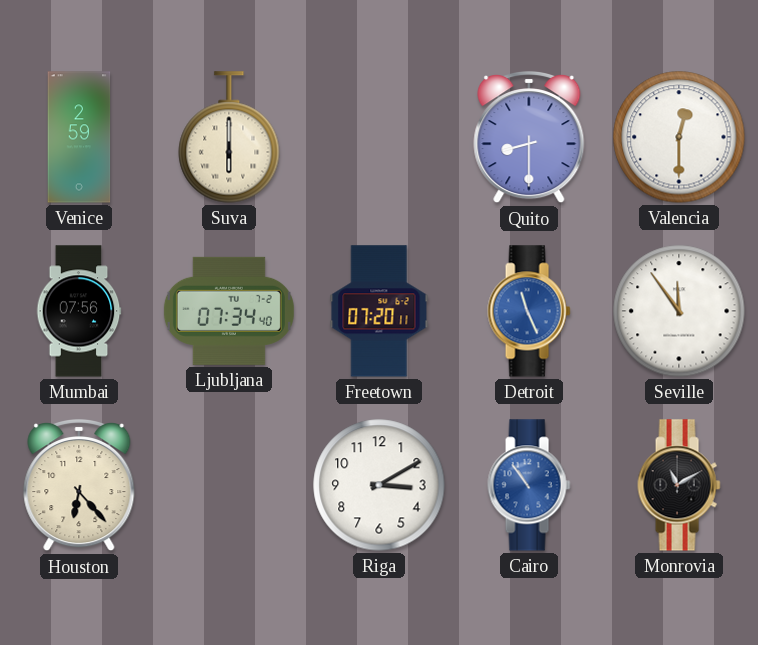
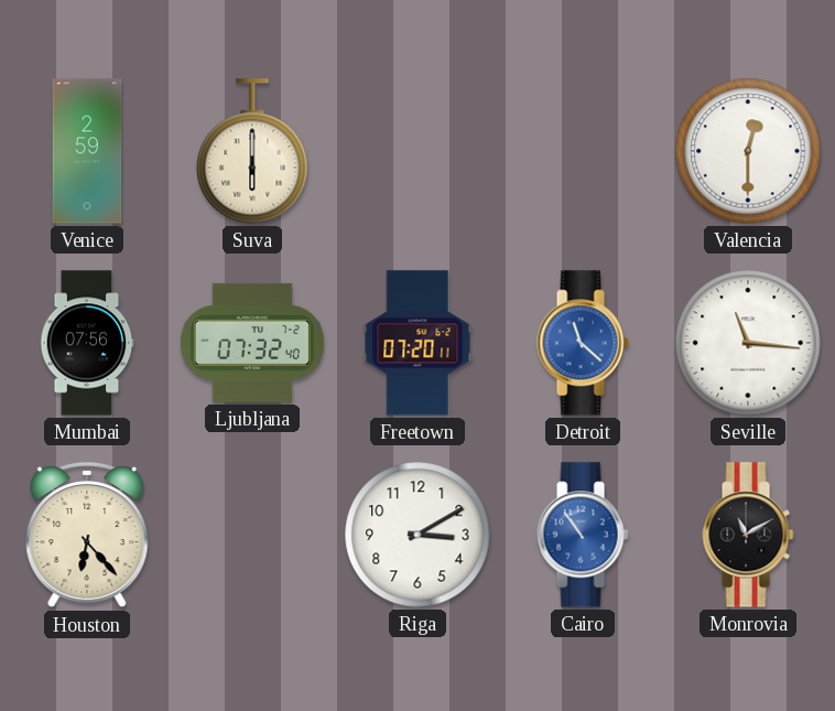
Quito: 8:30 -> none (529, 138)
Ljubljana: 07:34 -> 07:32 (252, 343)
Detroit: 11:26 -> 11:22 (583, 343)
Seville: 11:54 -> 11:16 (748, 343)
